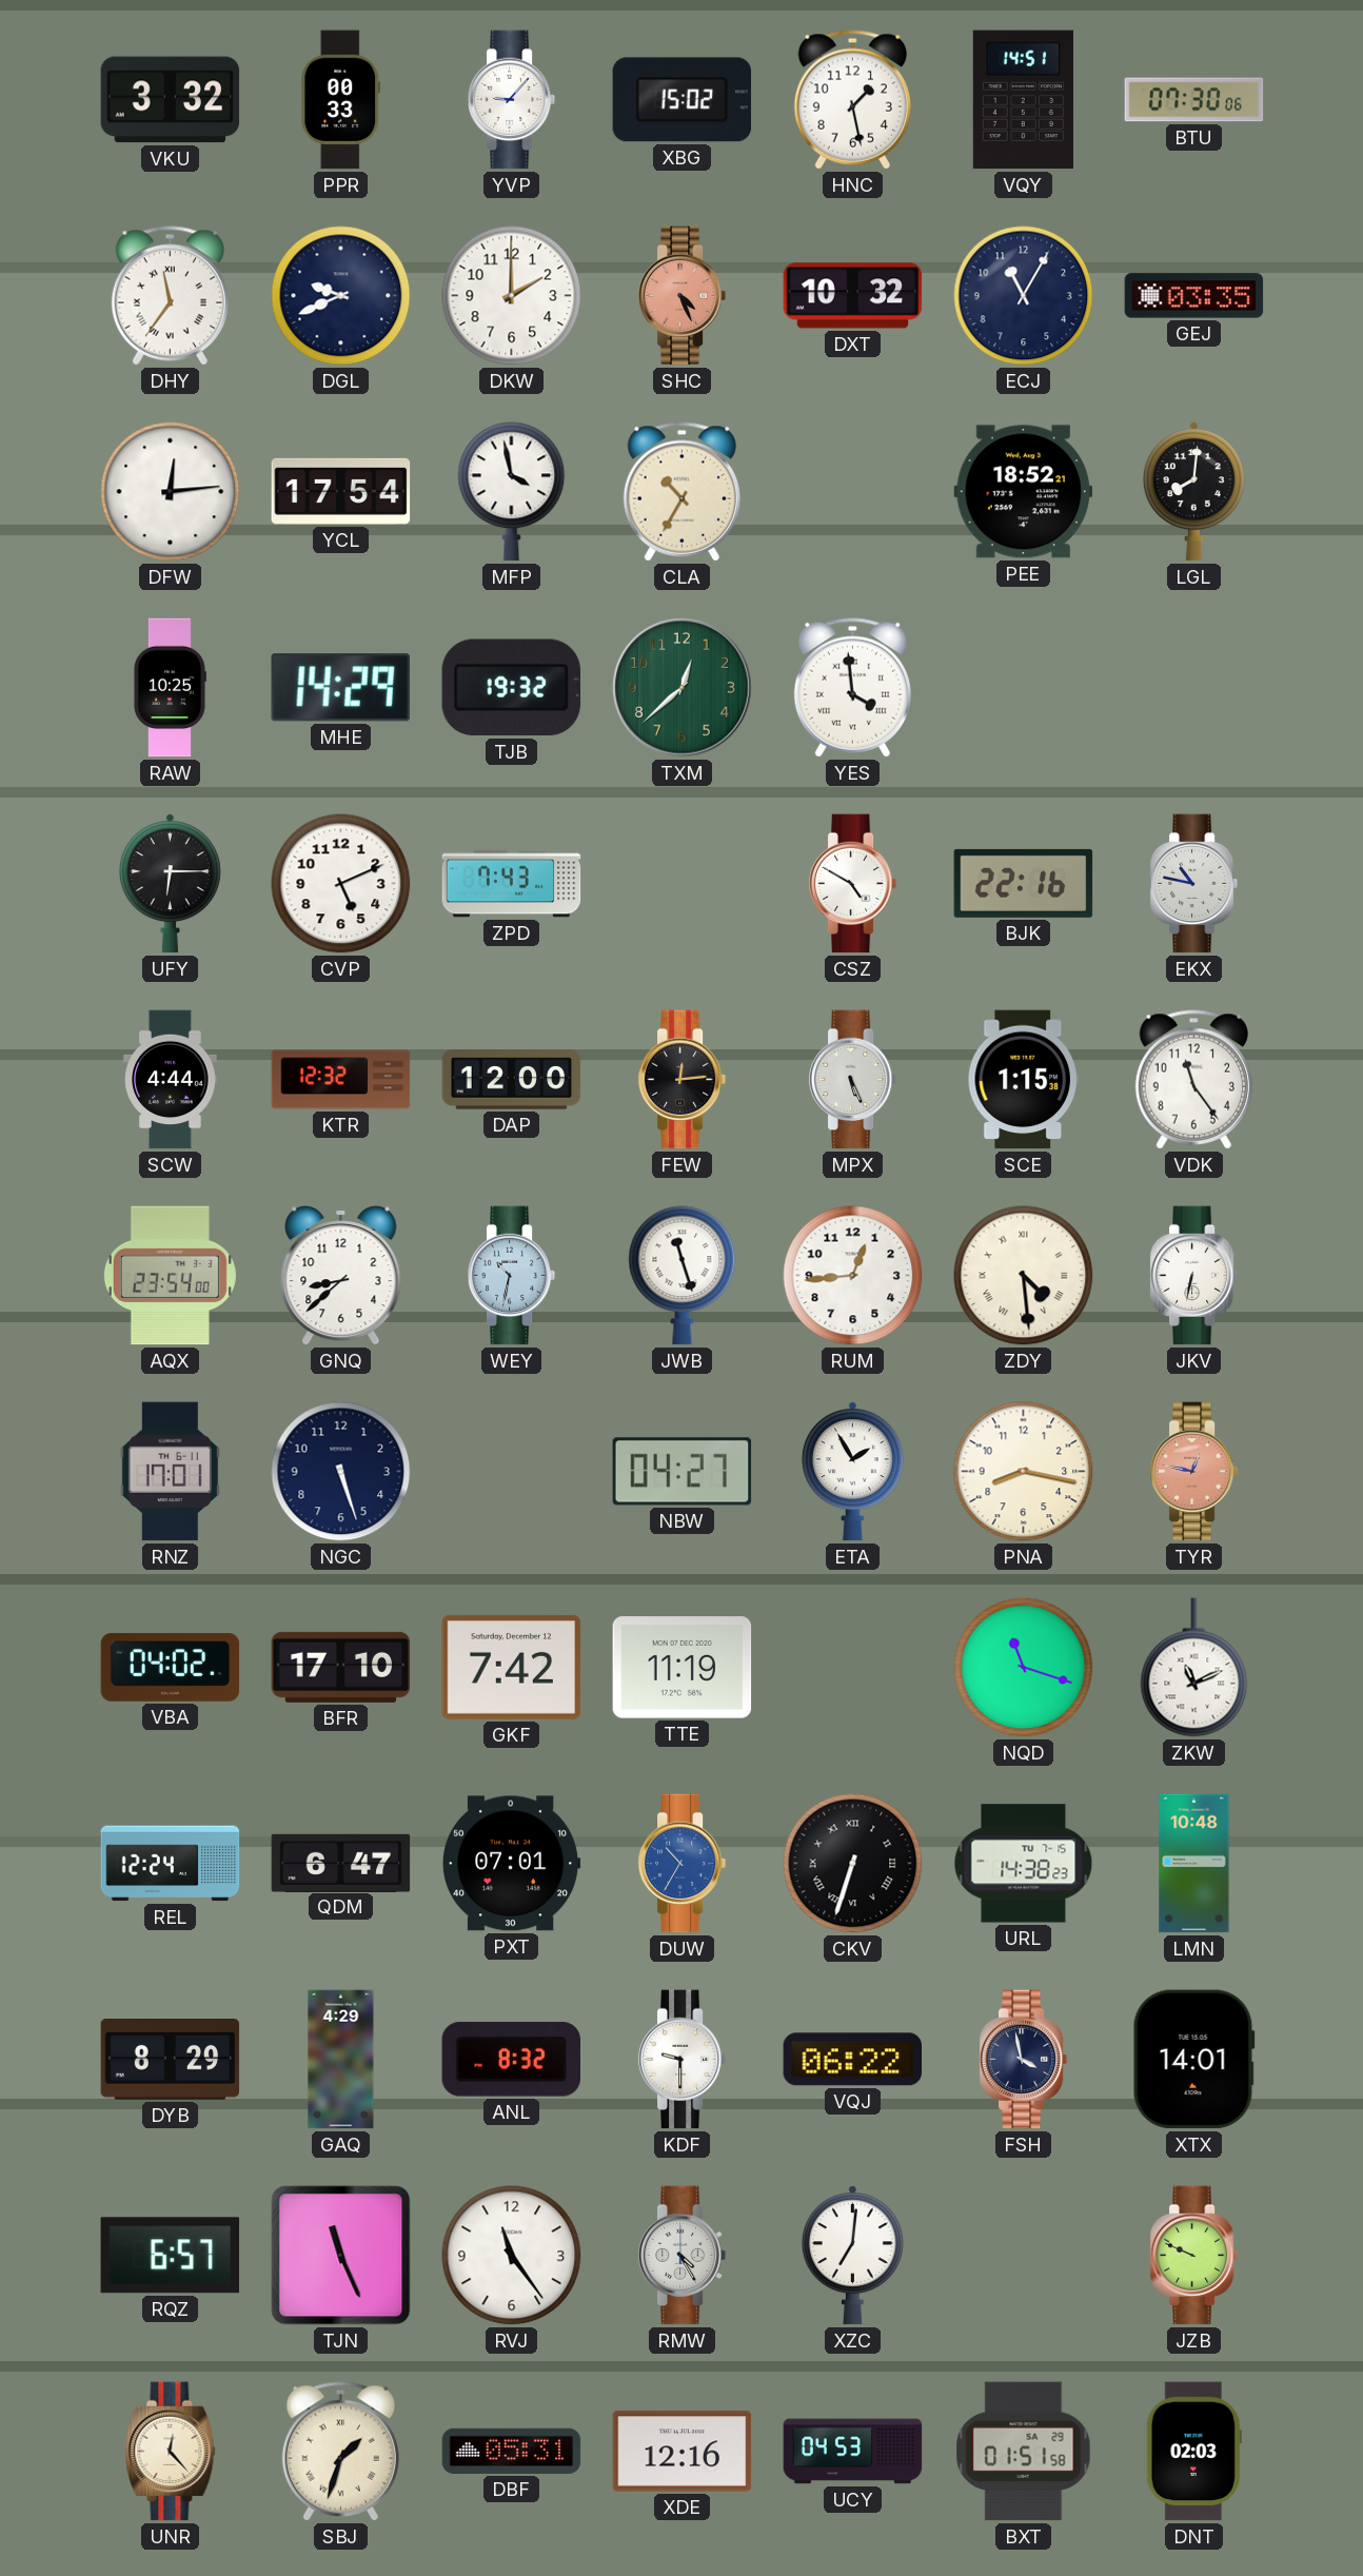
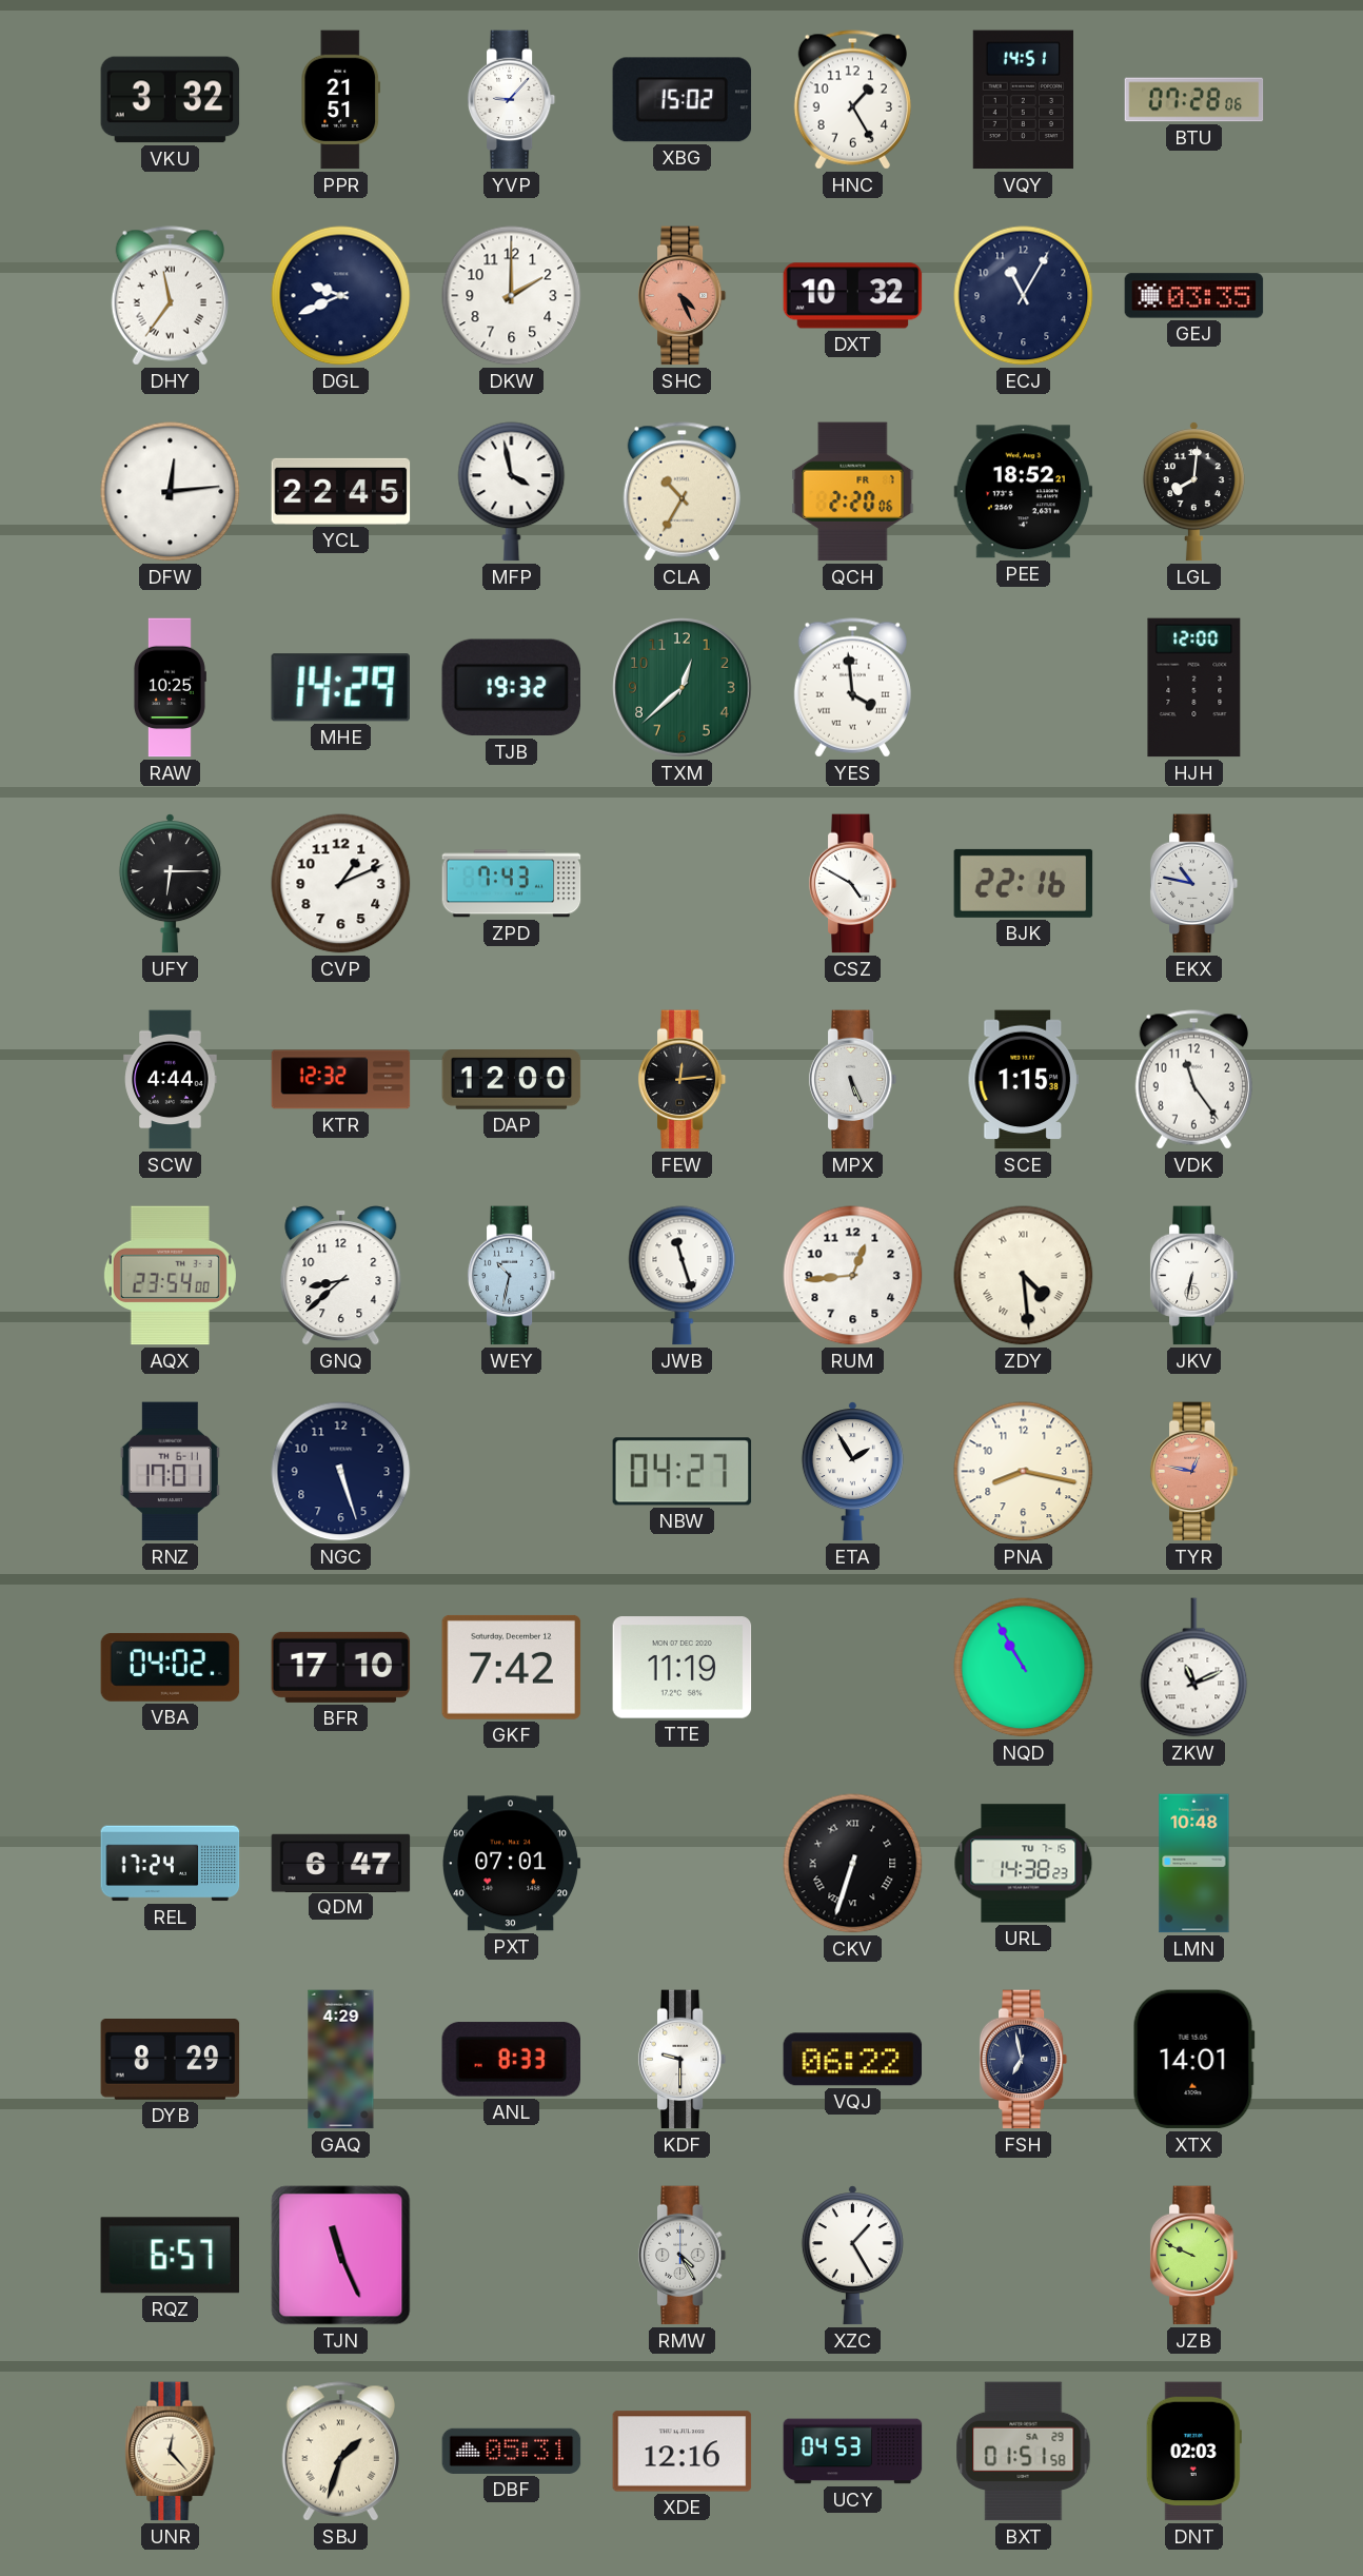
PPR: 00:33 -> 21:51 (341, 100)
HNC: 1:28 -> 1:25 (852, 100)
BTU: 07:30 -> 07:28 (1194, 100)
YCL: 17:54 -> 22:45 (341, 491)
QCH: none -> 2:20 (853, 492)
HJH: none -> 12:00 (1194, 688)
CVP: 5:11 -> 1:11 (341, 884)
NQD: 11:18 -> 10:55 (1024, 1668)
REL: 12:24 -> 17:24 (171, 1864)
DUW: 10:35 -> none (683, 1864)
ANL: 8:32 -> 8:33 (512, 2060)
FSH: 3:58 -> 6:58 (1024, 2060)
RVJ: 11:24 -> none (512, 2256)
XZC: 7:01 -> 1:25 (852, 2256)
